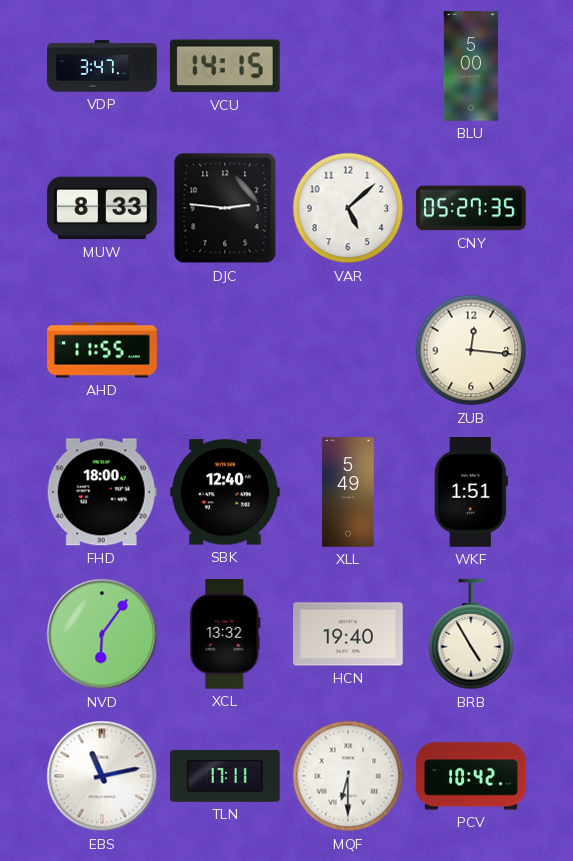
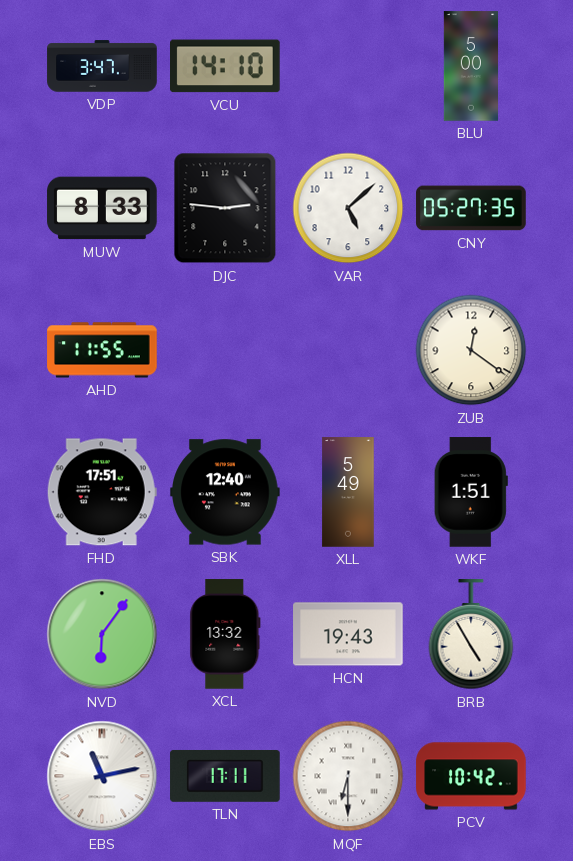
VCU: 14:15 -> 14:10 (226, 66)
ZUB: 12:16 -> 12:21 (471, 350)
FHD: 18:00 -> 17:51 (102, 492)
HCN: 19:40 -> 19:43 (348, 634)
